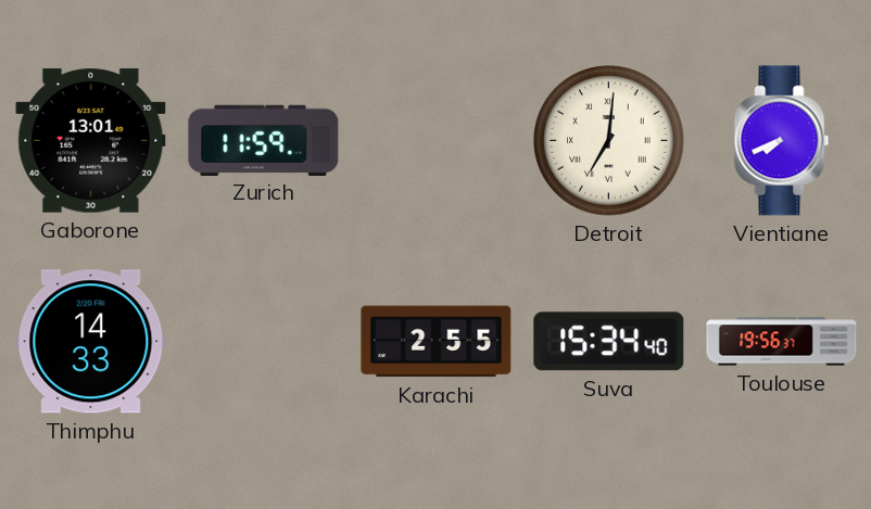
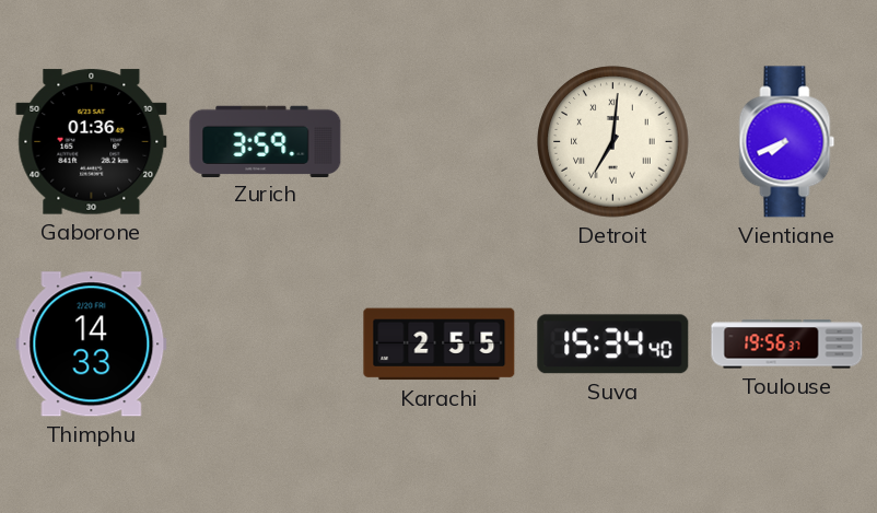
Gaborone: 13:01 -> 01:36 (92, 142)
Zurich: 11:59 -> 3:59 (266, 141)
